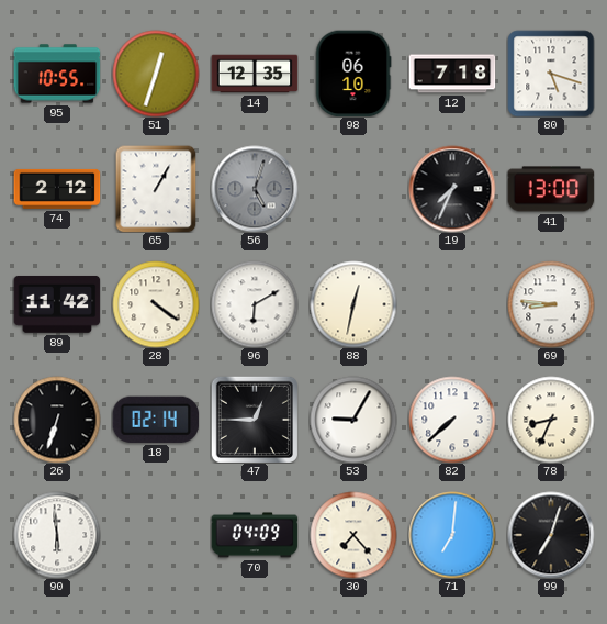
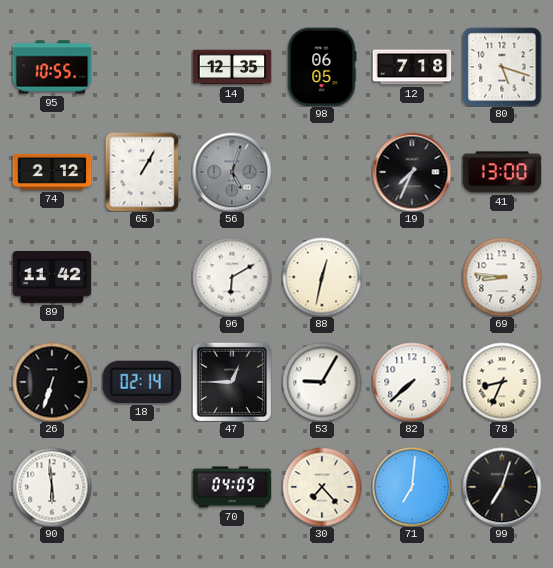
51: 12:33 -> none (156, 74)
98: 06:10 -> 06:05 (322, 67)
28: 4:21 -> none (156, 304)
